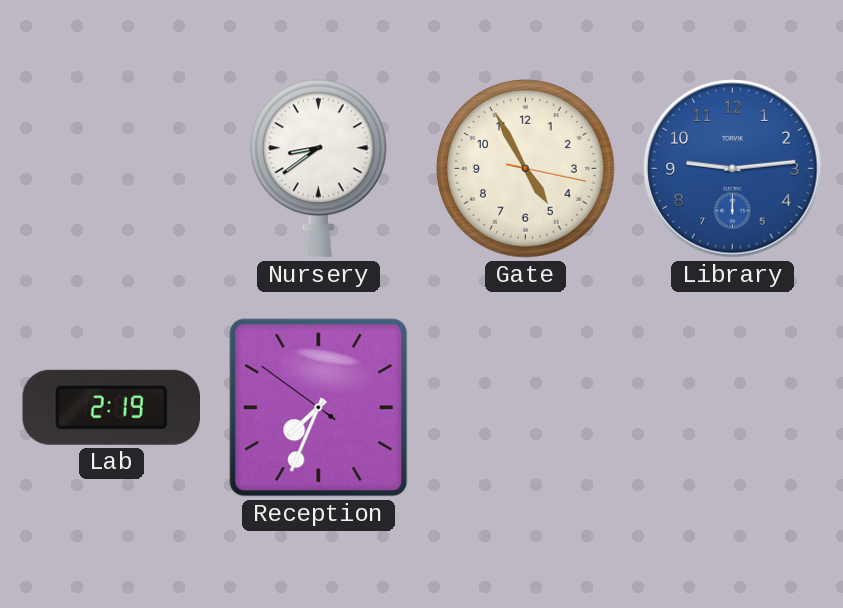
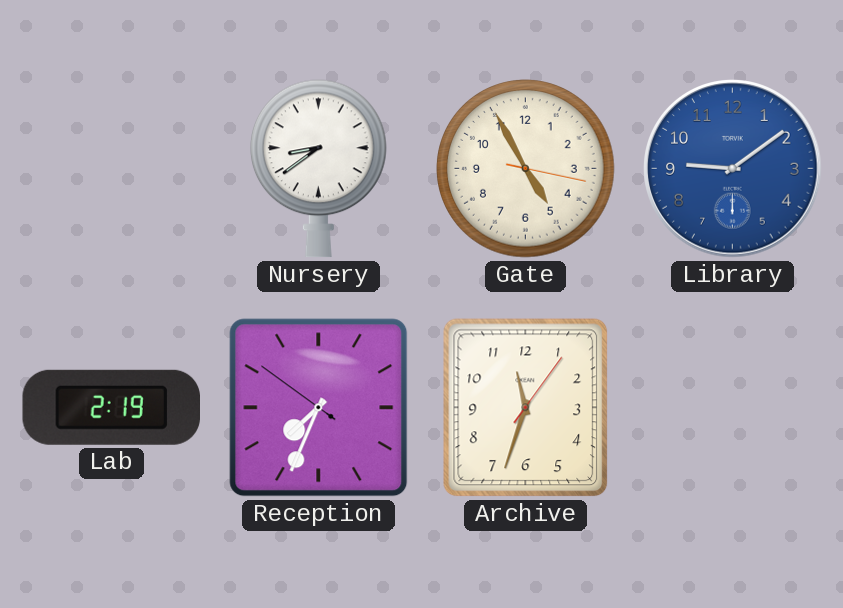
Library: 9:14 -> 9:09 (733, 169)
Archive: none -> 11:33 (526, 408)
